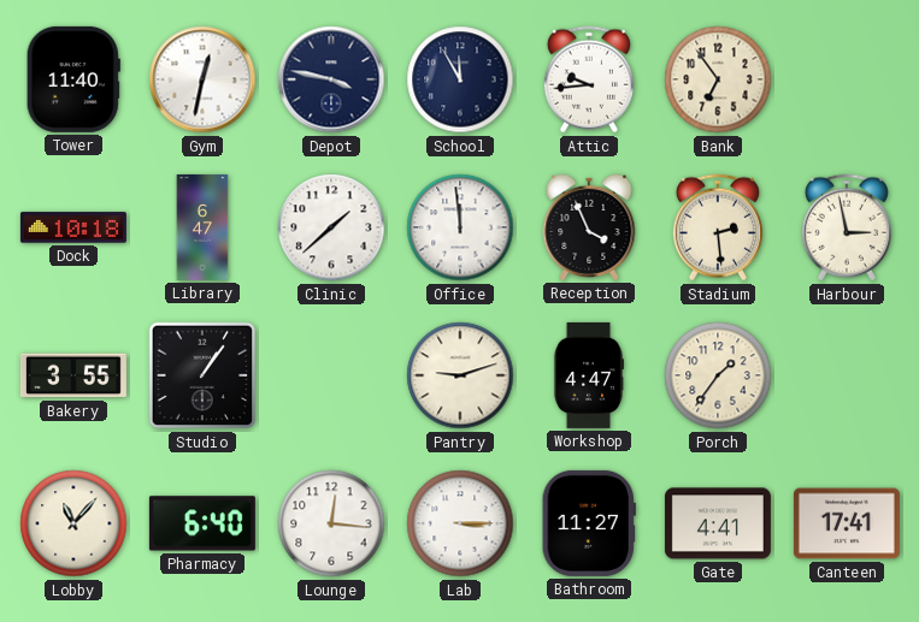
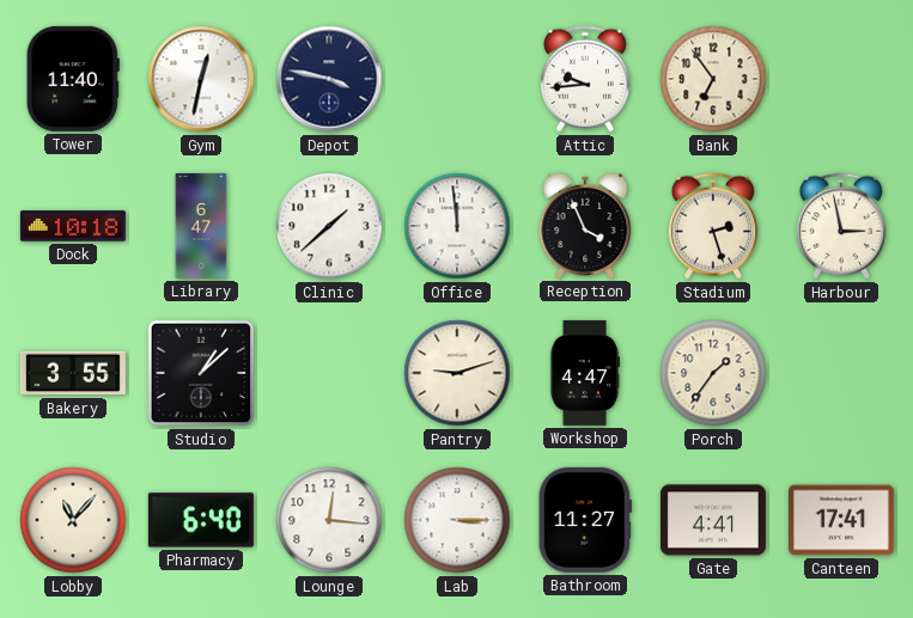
School: 11:55 -> none (460, 79)
Stadium: 2:29 -> 2:27 (713, 226)
Studio: 1:06 -> 1:08 (201, 373)
